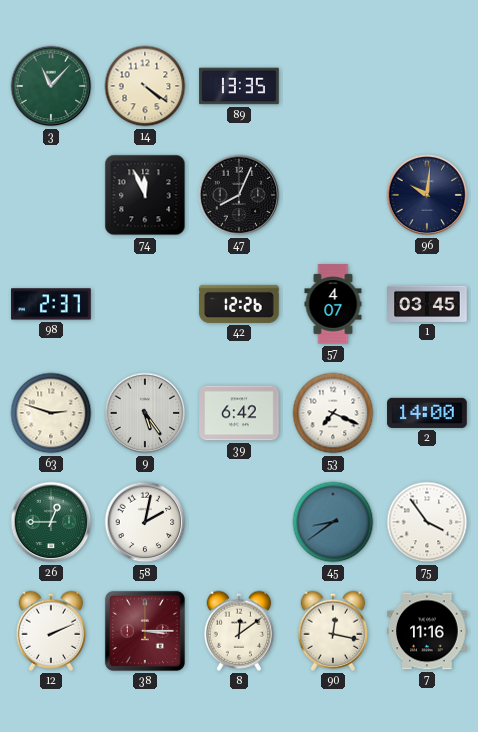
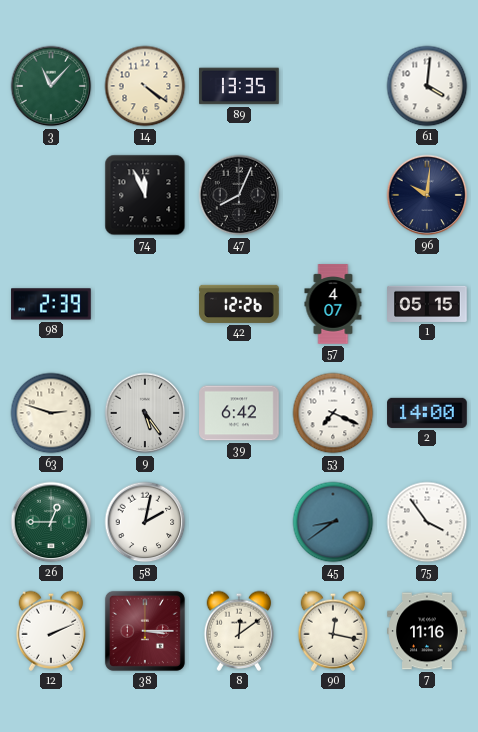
61: none -> 4:01 (427, 86)
98: 2:37 -> 2:39 (51, 304)
1: 03:45 -> 05:15 (427, 304)
